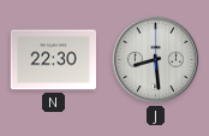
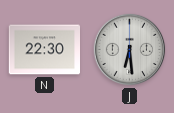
J: 8:29 -> 6:29 (130, 50)
